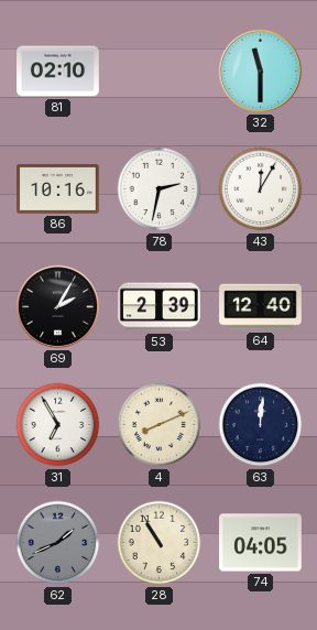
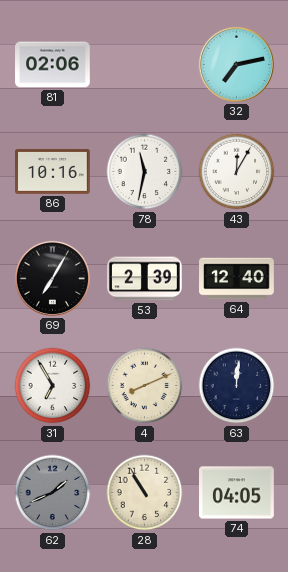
81: 02:10 -> 02:06 (53, 65)
32: 11:30 -> 7:13 (236, 64)
78: 2:32 -> 11:32 (145, 172)
69: 2:05 -> 7:05 (52, 278)
